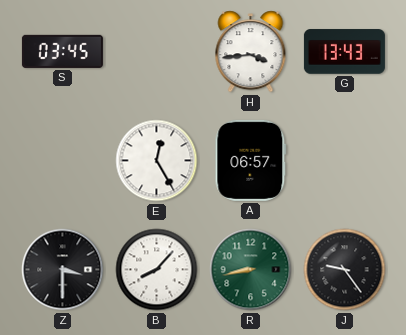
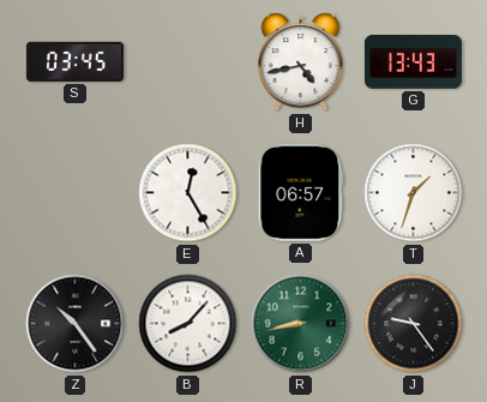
H: 3:44 -> 4:43 (301, 62)
T: none -> 1:33 (414, 193)
Z: 3:30 -> 10:24 (76, 324)
